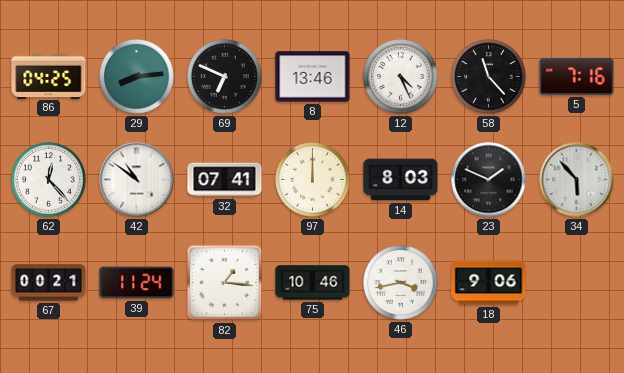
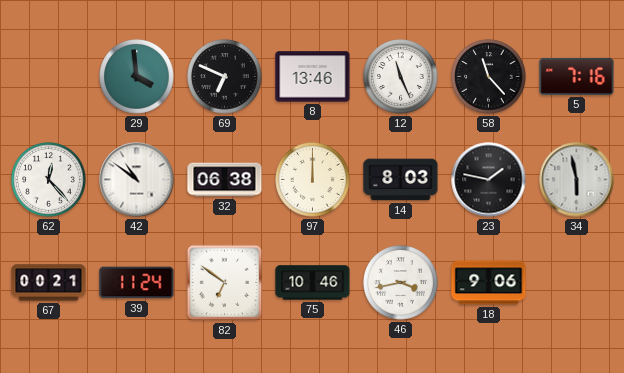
86: 04:25 -> none (49, 76)
29: 8:14 -> 3:59 (137, 77)
12: 4:26 -> 11:26 (401, 77)
32: 07:41 -> 06:38 (225, 180)
23: 1:49 -> 1:47 (489, 180)
34: 5:53 -> 5:58 (577, 180)
82: 1:16 -> 6:51 (225, 283)
